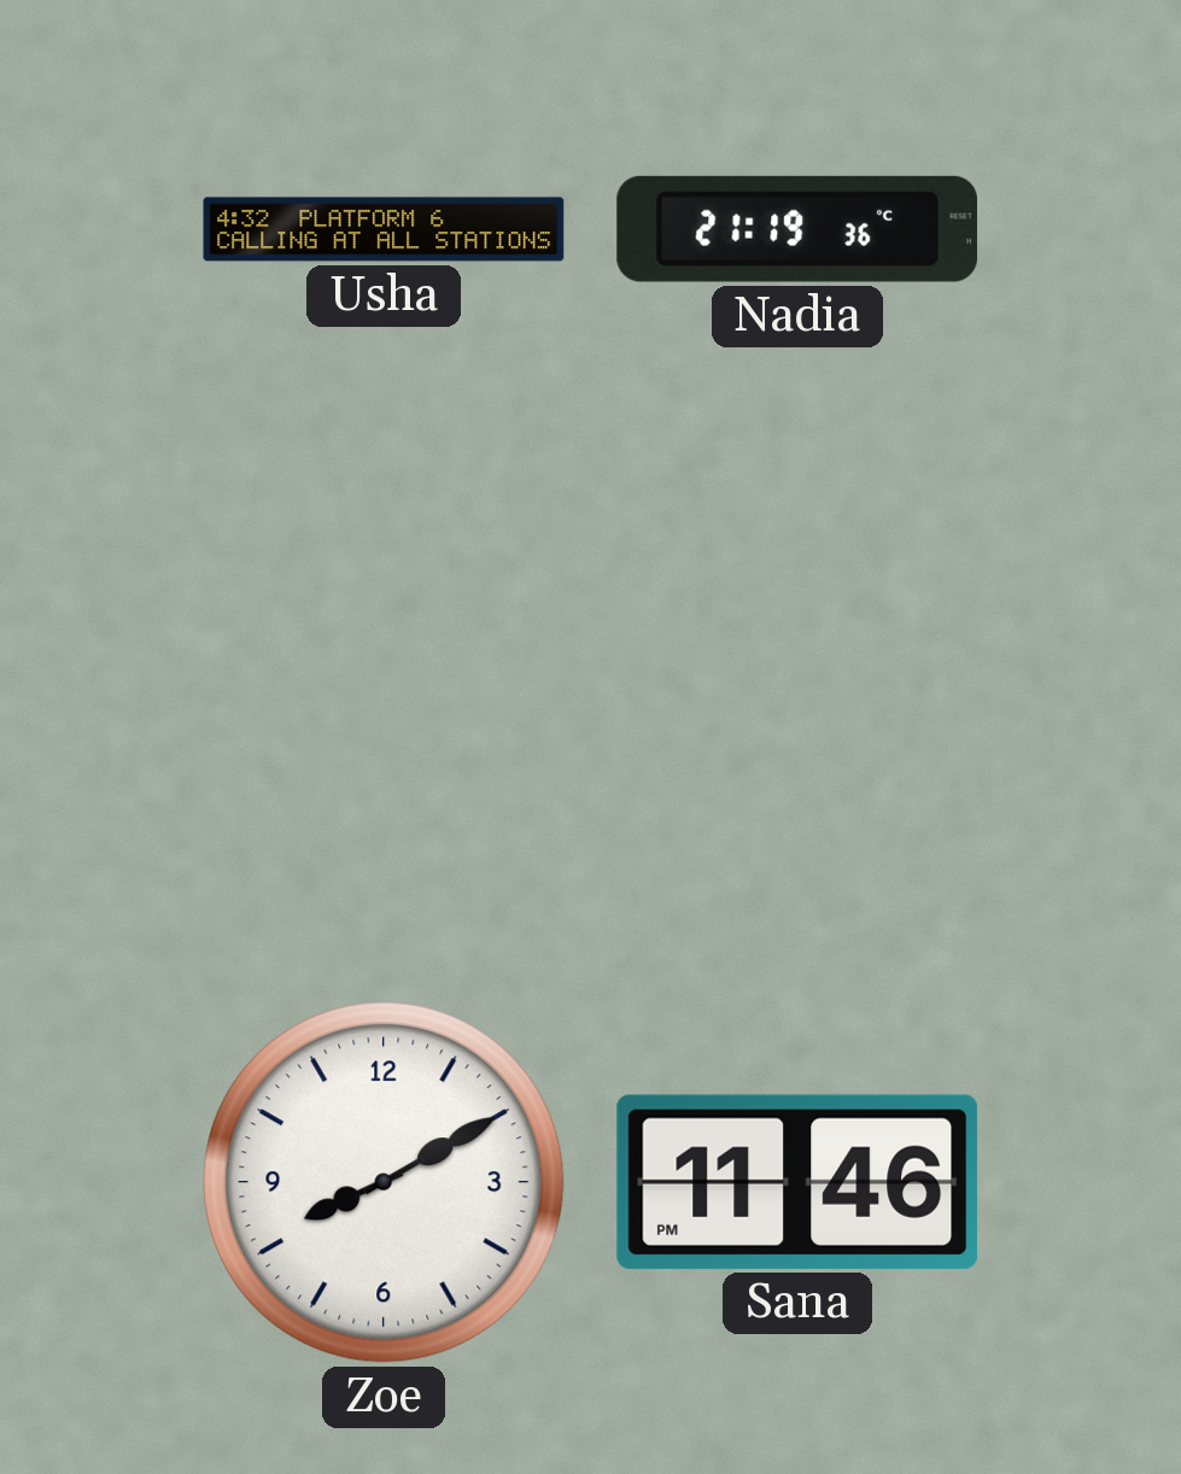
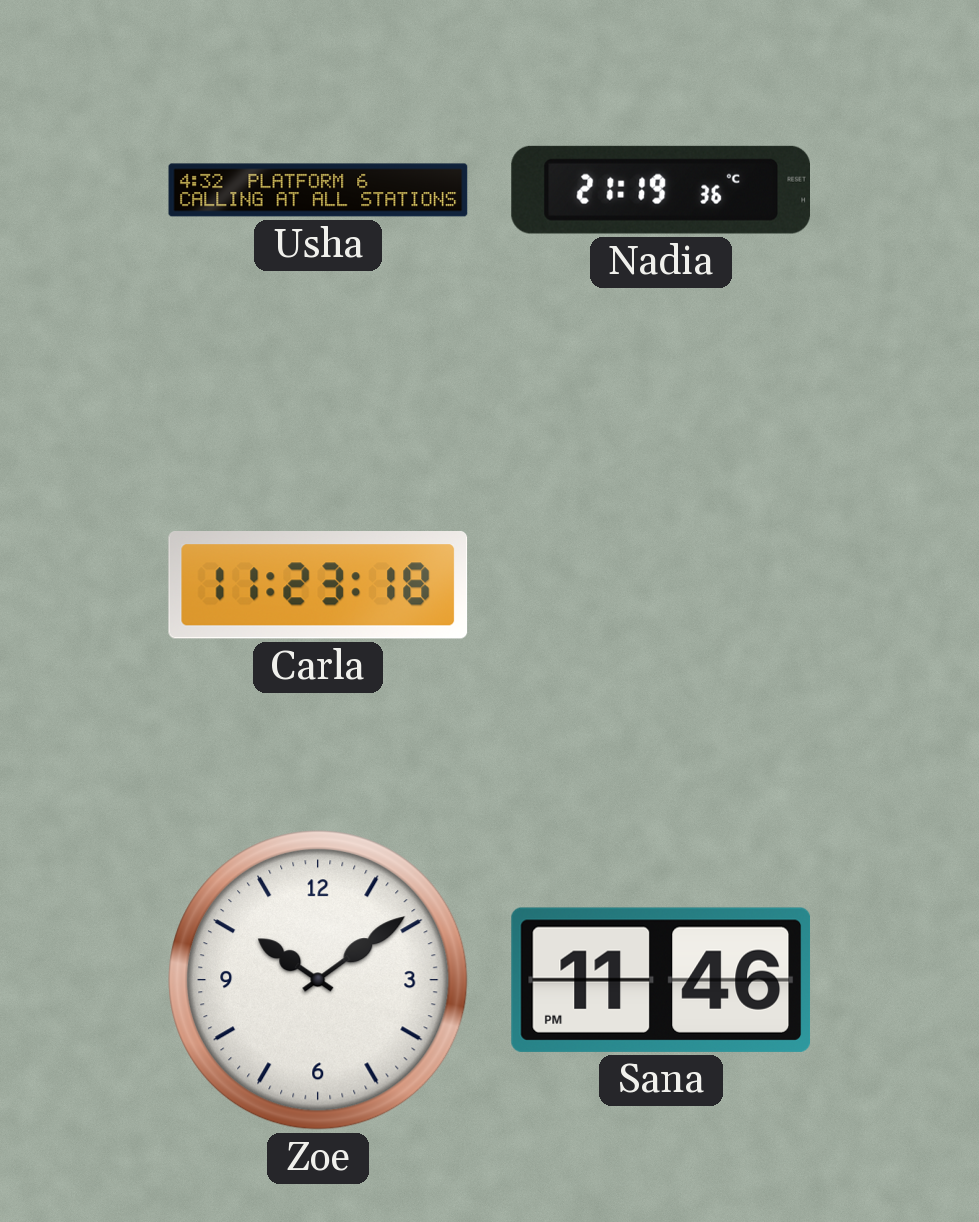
Carla: none -> 11:23 (318, 586)
Zoe: 8:10 -> 10:09 (318, 980)
